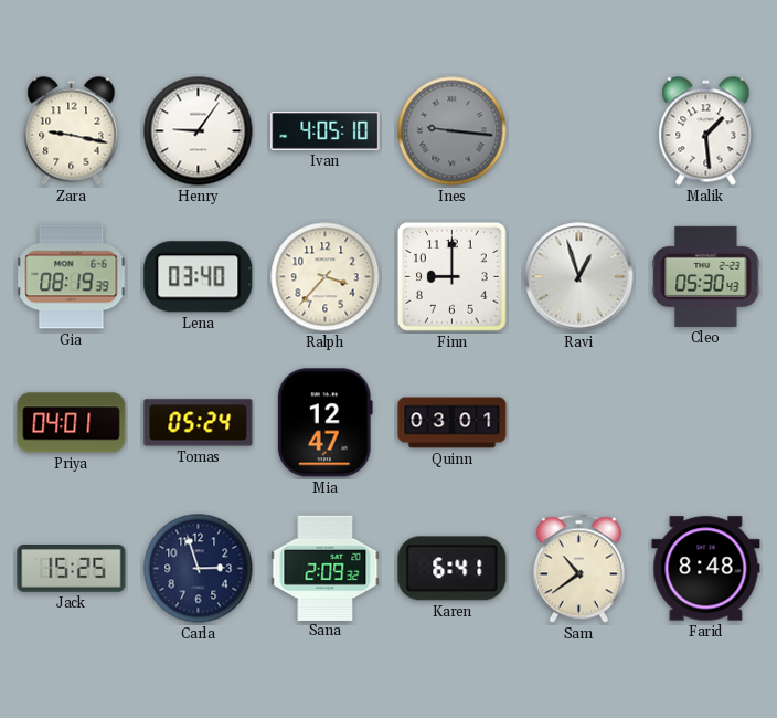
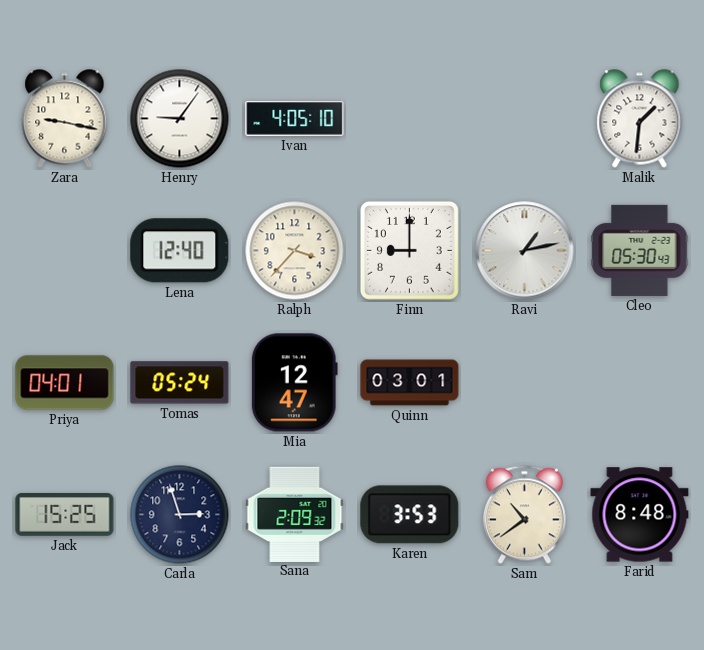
Ines: 9:16 -> none (453, 131)
Malik: 1:29 -> 1:31 (640, 119)
Gia: 08:19 -> none (72, 277)
Lena: 03:40 -> 12:40 (180, 251)
Ravi: 12:57 -> 1:13 (525, 251)
Karen: 6:41 -> 3:53 (410, 515)
